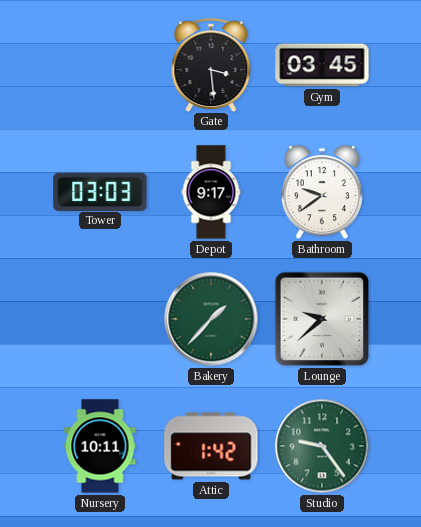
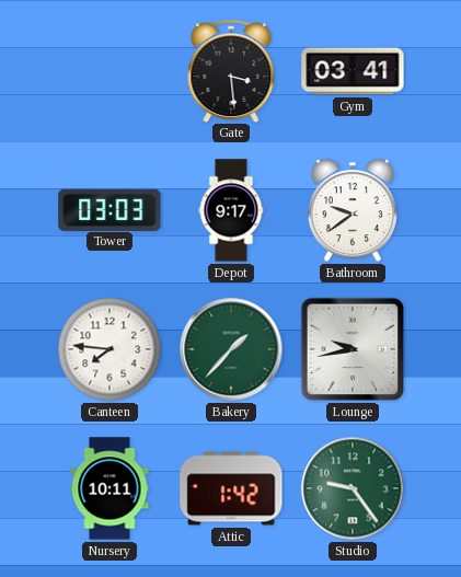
Gym: 03:45 -> 03:41 (353, 71)
Canteen: none -> 7:46 (110, 349)
Lounge: 9:38 -> 9:43 (353, 349)
